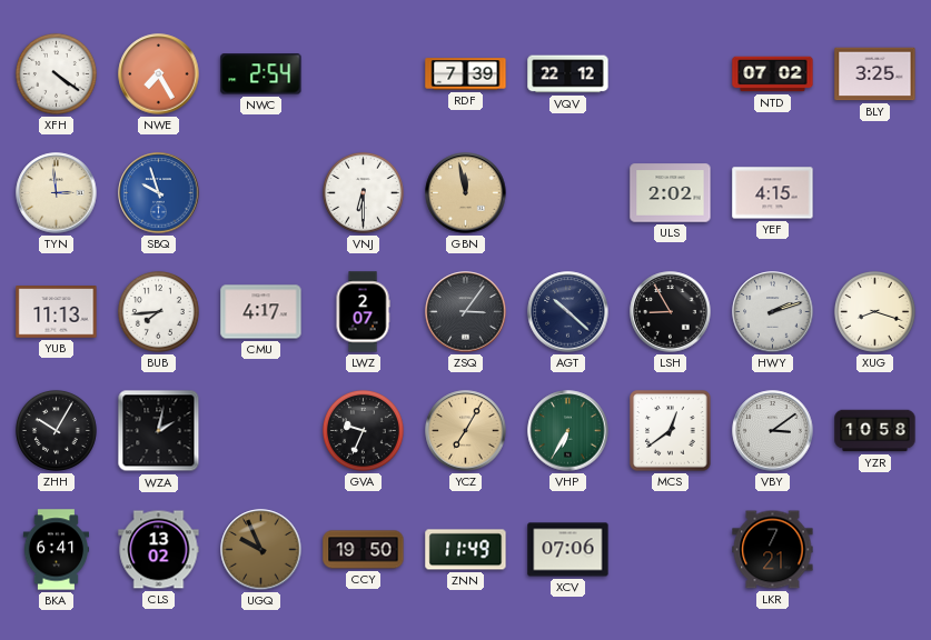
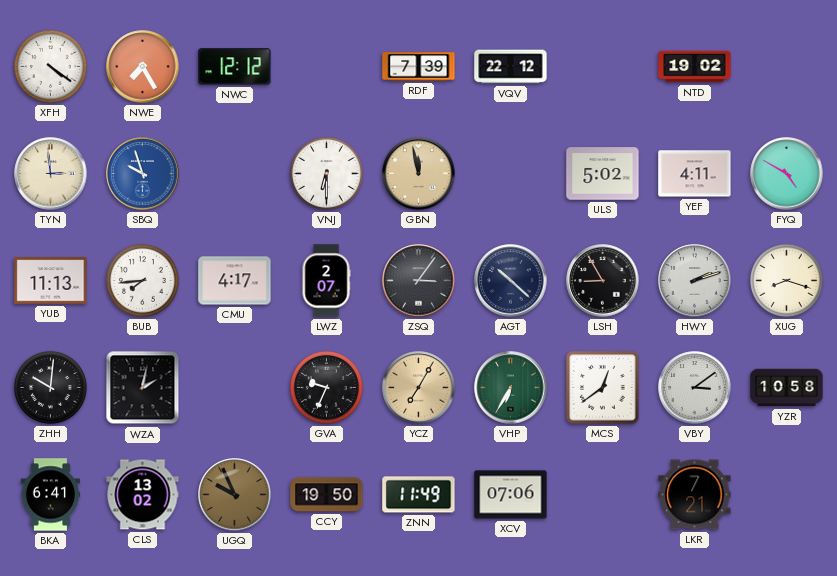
NWC: 2:54 -> 12:12 (235, 67)
NTD: 07:02 -> 19:02 (695, 67)
BLY: 3:25 -> none (875, 74)
ULS: 2:02 -> 5:02 (603, 174)
YEF: 4:15 -> 4:11 (695, 174)
FYQ: none -> 4:50 (787, 174)
ZHH: 10:05 -> 10:01 (50, 387)
